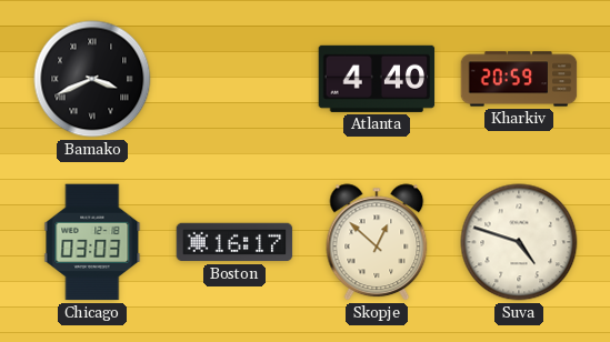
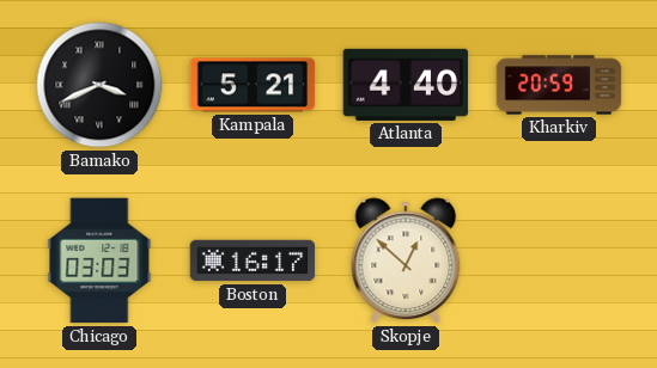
Kampala: none -> 5:21 (253, 85)
Suva: 4:48 -> none (519, 242)
